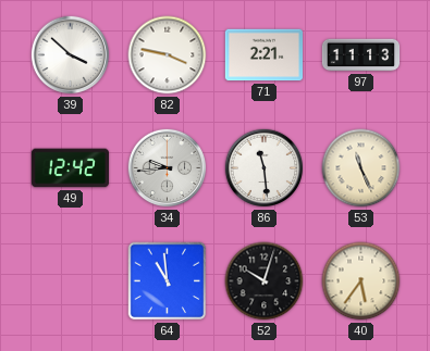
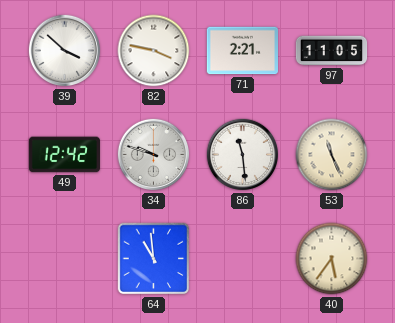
97: 11:13 -> 11:05 (332, 51)
34: 9:44 -> 9:48 (154, 155)
52: 10:03 -> none (265, 281)
